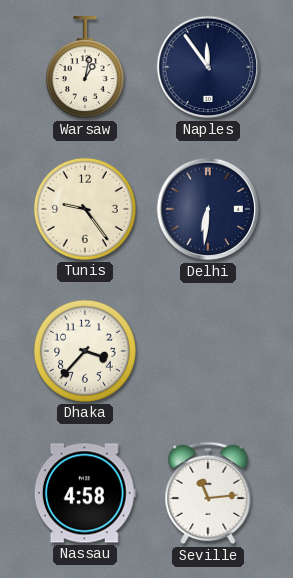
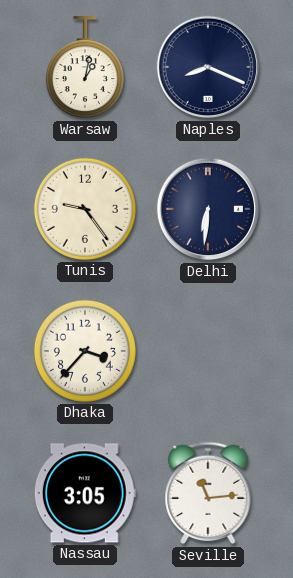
Naples: 11:54 -> 8:19 (208, 67)
Nassau: 4:58 -> 3:05 (85, 493)
